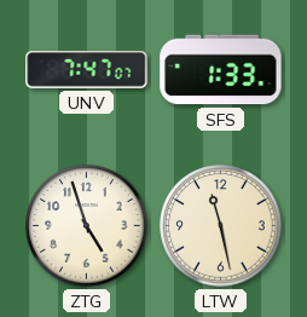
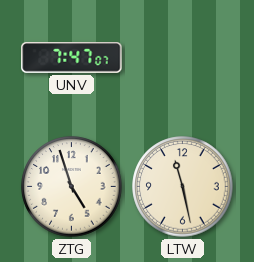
SFS: 1:33 -> none (221, 70)
